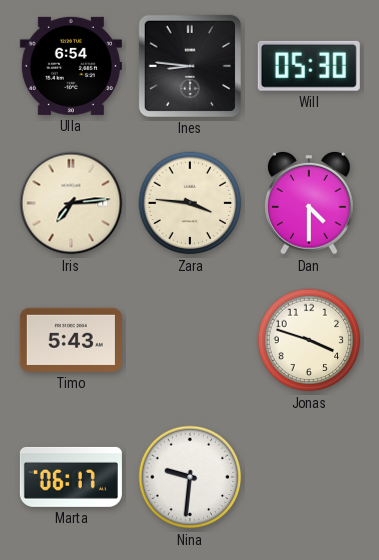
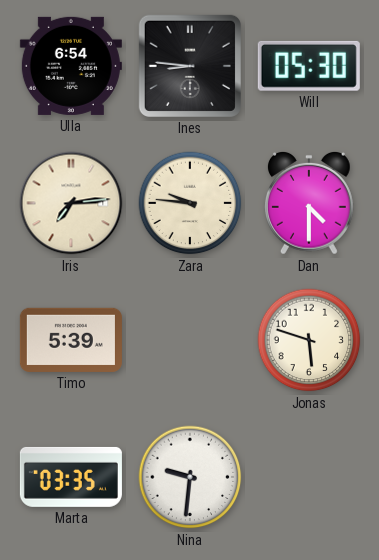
Zara: 3:46 -> 9:46 (190, 203)
Timo: 5:43 -> 5:39 (71, 340)
Jonas: 3:48 -> 5:48 (309, 340)
Marta: 06:17 -> 03:35 (71, 477)
